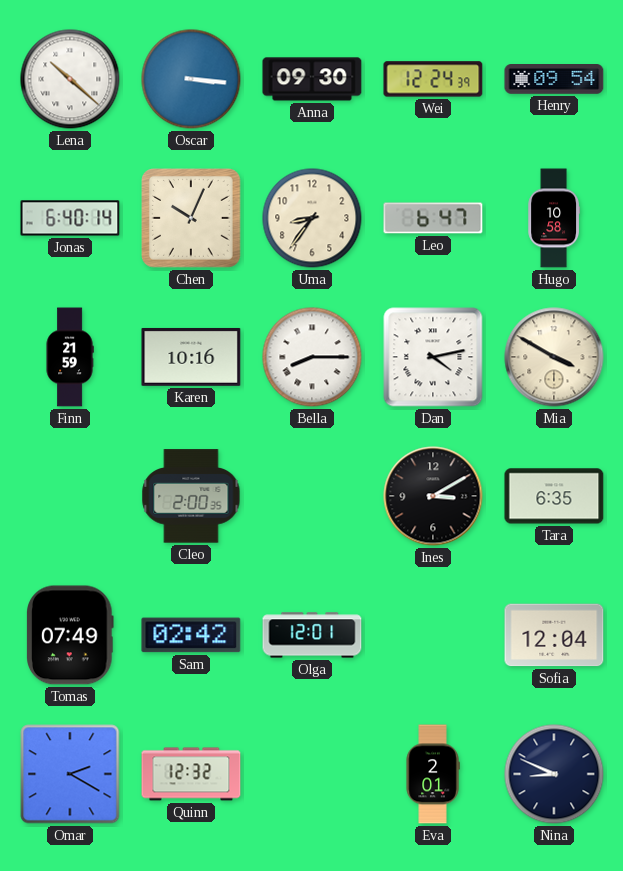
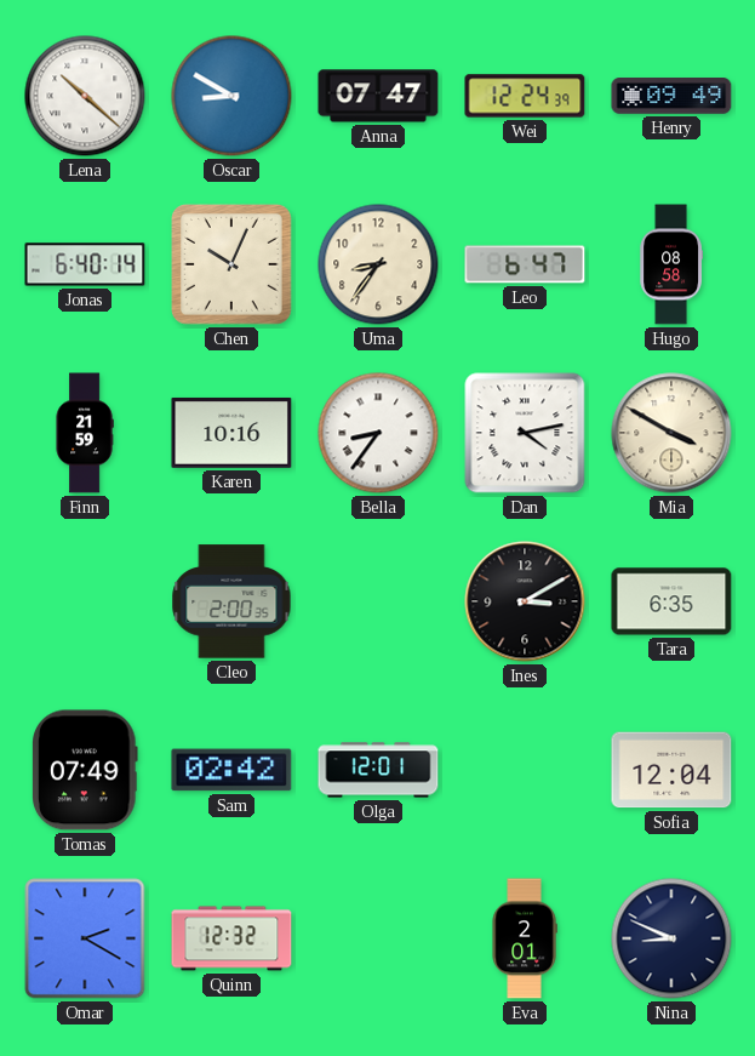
Oscar: 3:16 -> 8:50 (231, 96)
Anna: 09:30 -> 07:47 (378, 96)
Henry: 09:54 -> 09:49 (671, 96)
Hugo: 10:58 -> 08:58 (670, 264)
Bella: 8:15 -> 8:36 (378, 433)
